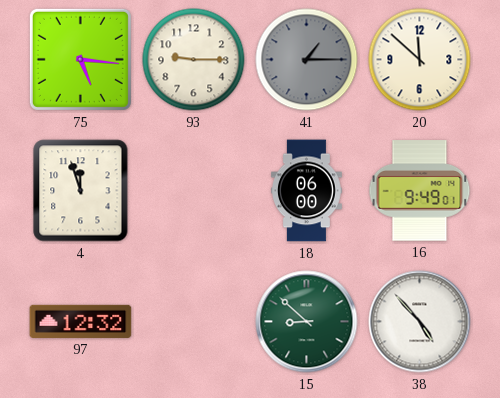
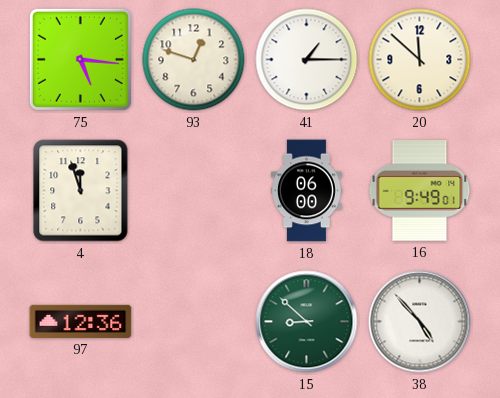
93: 9:15 -> 12:48 (194, 60)
41 dial: grey -> white (307, 60)
97: 12:32 -> 12:36 (81, 321)
